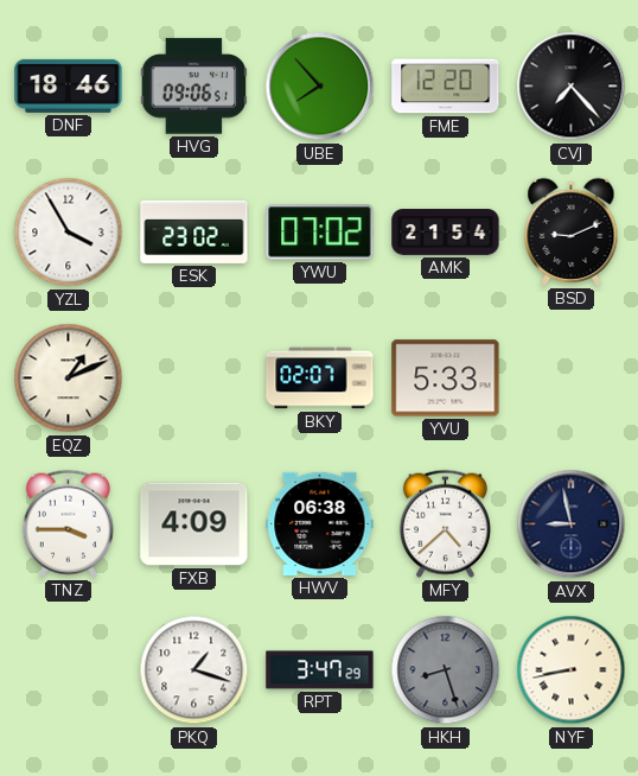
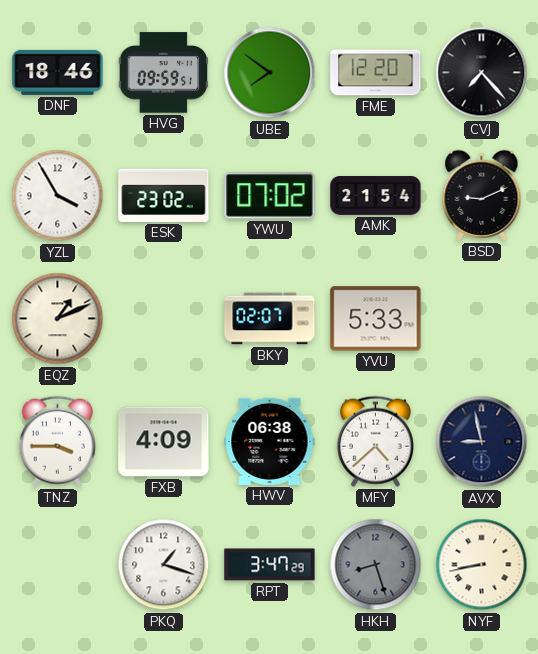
HVG: 09:06 -> 09:59 (164, 73)
UBE: 7:53 -> 7:51 (270, 73)
